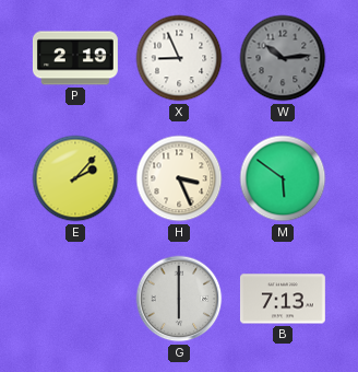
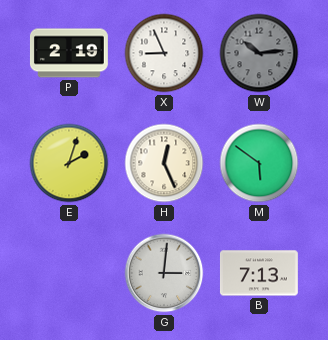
E: 2:07 -> 2:03 (69, 163)
H: 3:26 -> 12:26 (164, 163)
G: 6:00 -> 3:01 (164, 273)
